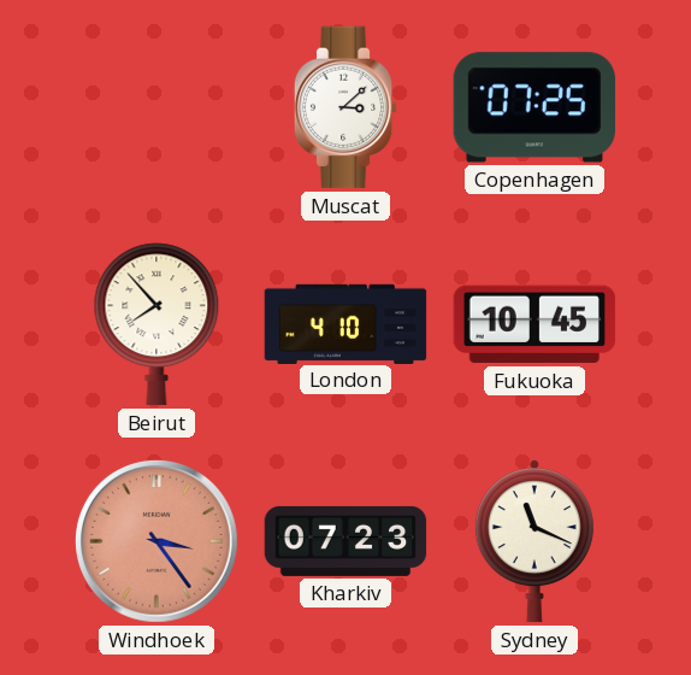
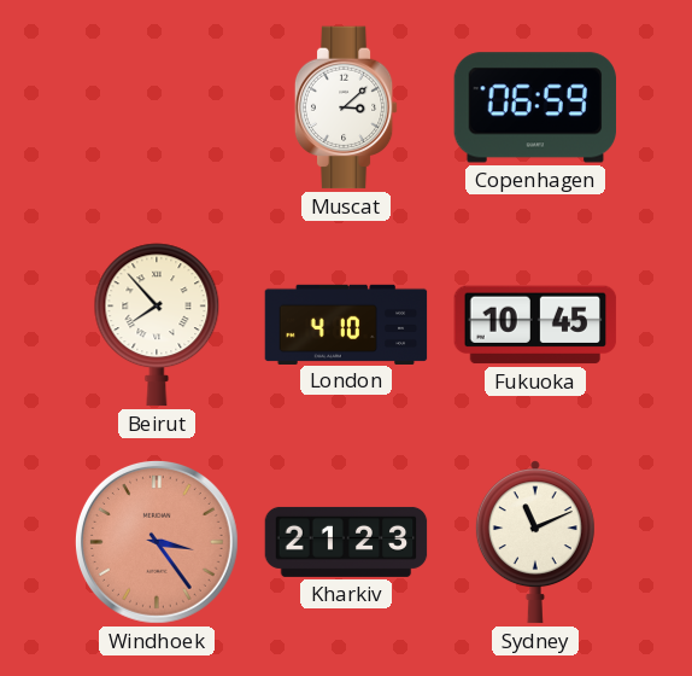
Copenhagen: 07:25 -> 06:59 (535, 107)
Kharkiv: 07:23 -> 21:23 (346, 542)
Sydney: 11:19 -> 11:11 (535, 542)
